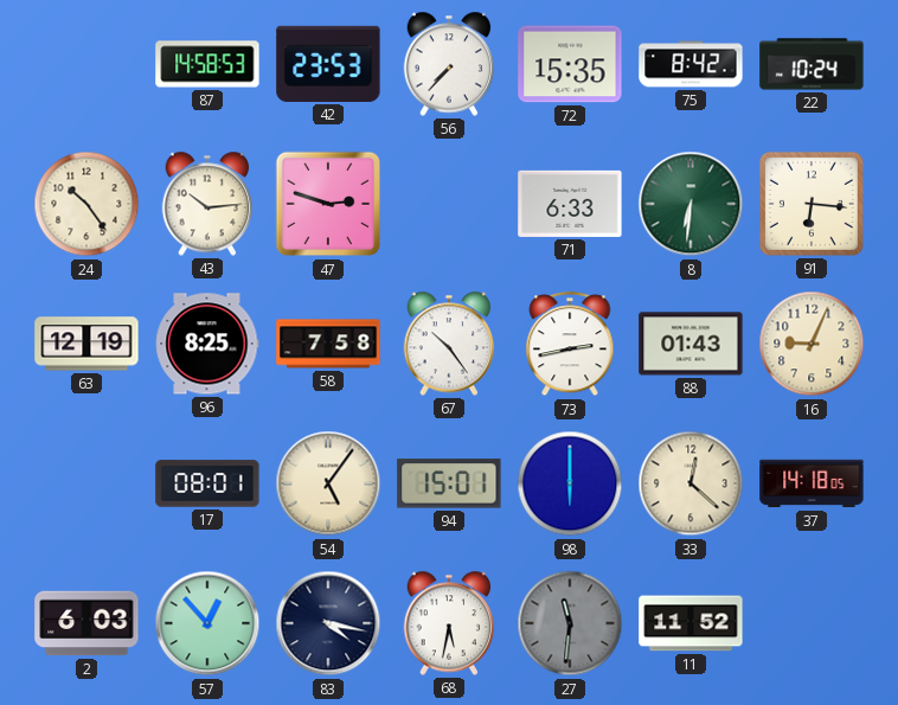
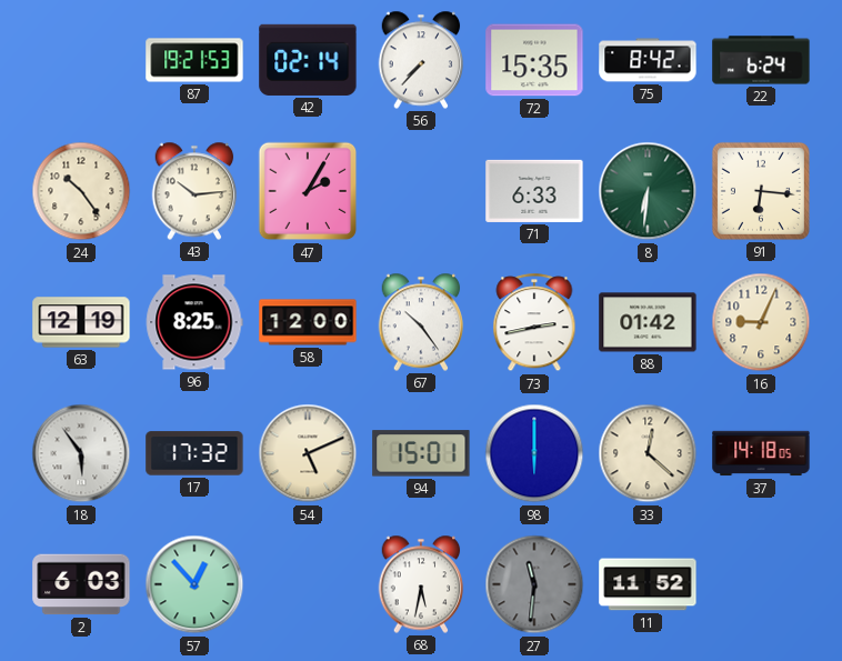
87: 14:58 -> 19:21 (194, 60)
42: 23:53 -> 02:14 (308, 60)
22: 10:24 -> 6:24 (761, 60)
47: 2:48 -> 2:05 (308, 191)
58: 7:58 -> 12:00 (308, 322)
88: 01:43 -> 01:42 (648, 322)
18: none -> 5:54 (81, 453)
17: 08:01 -> 17:32 (194, 453)
54: 5:06 -> 5:11 (308, 453)
83: 4:17 -> none (328, 623)
